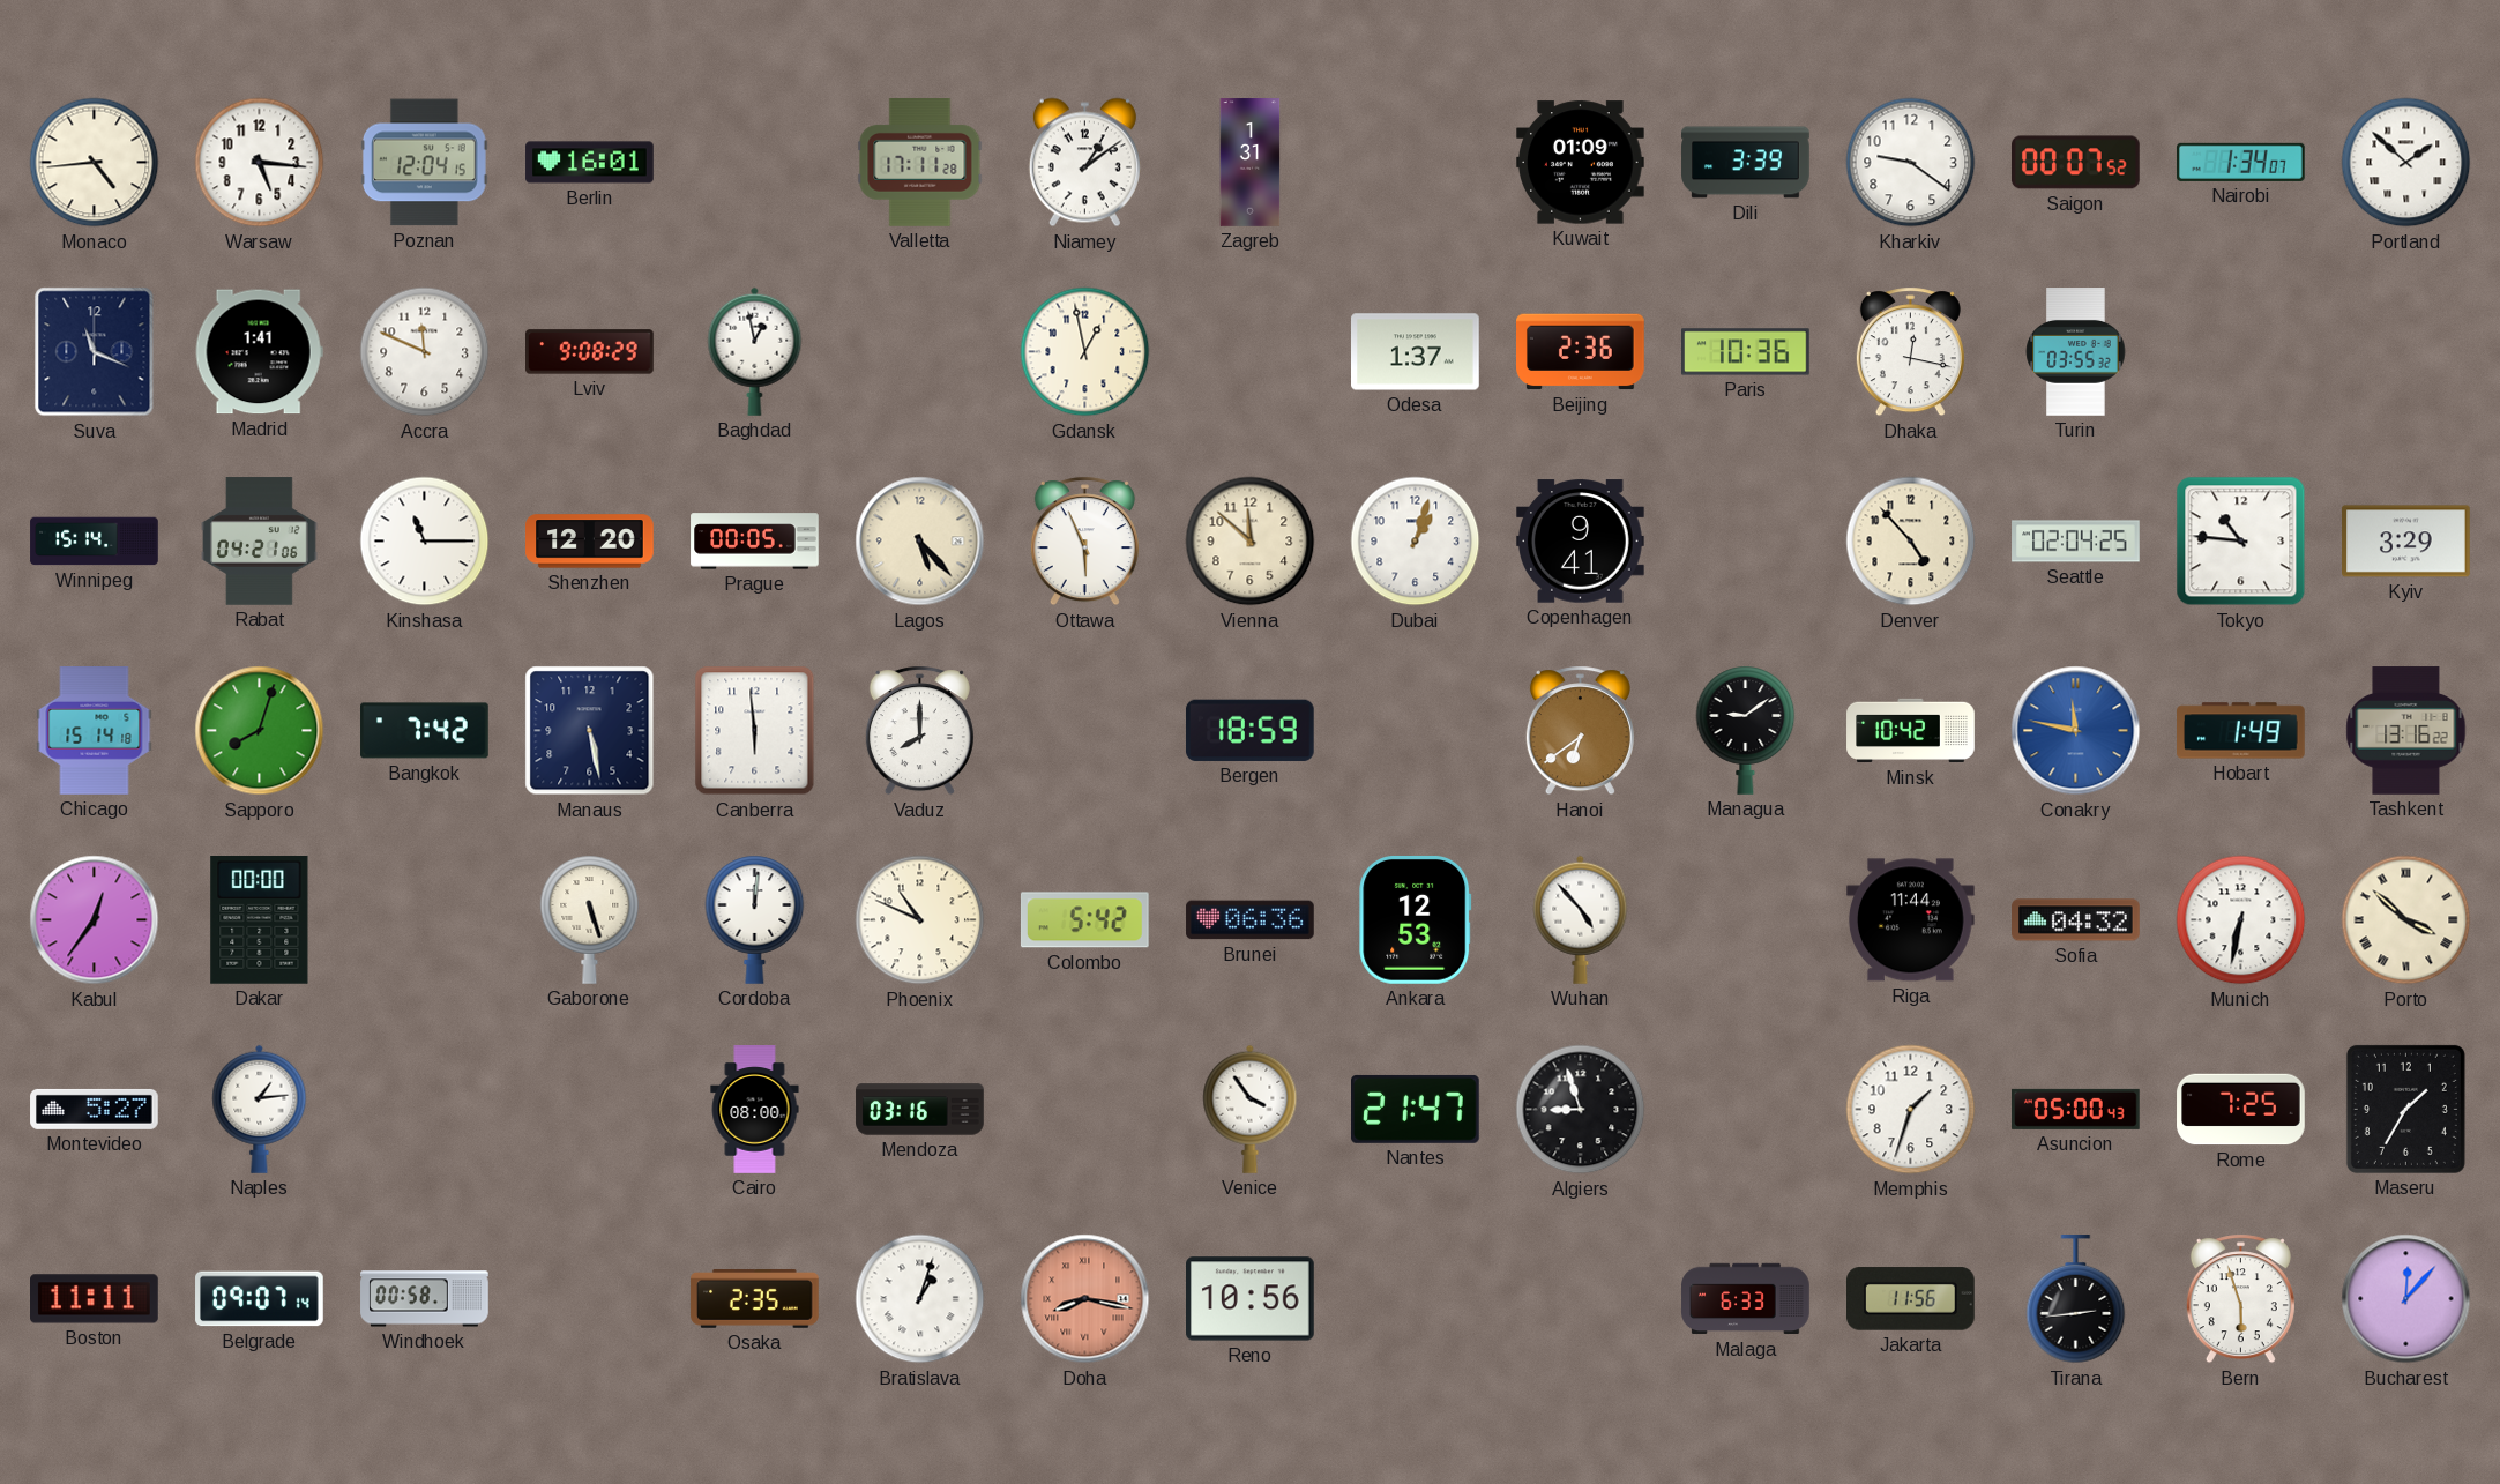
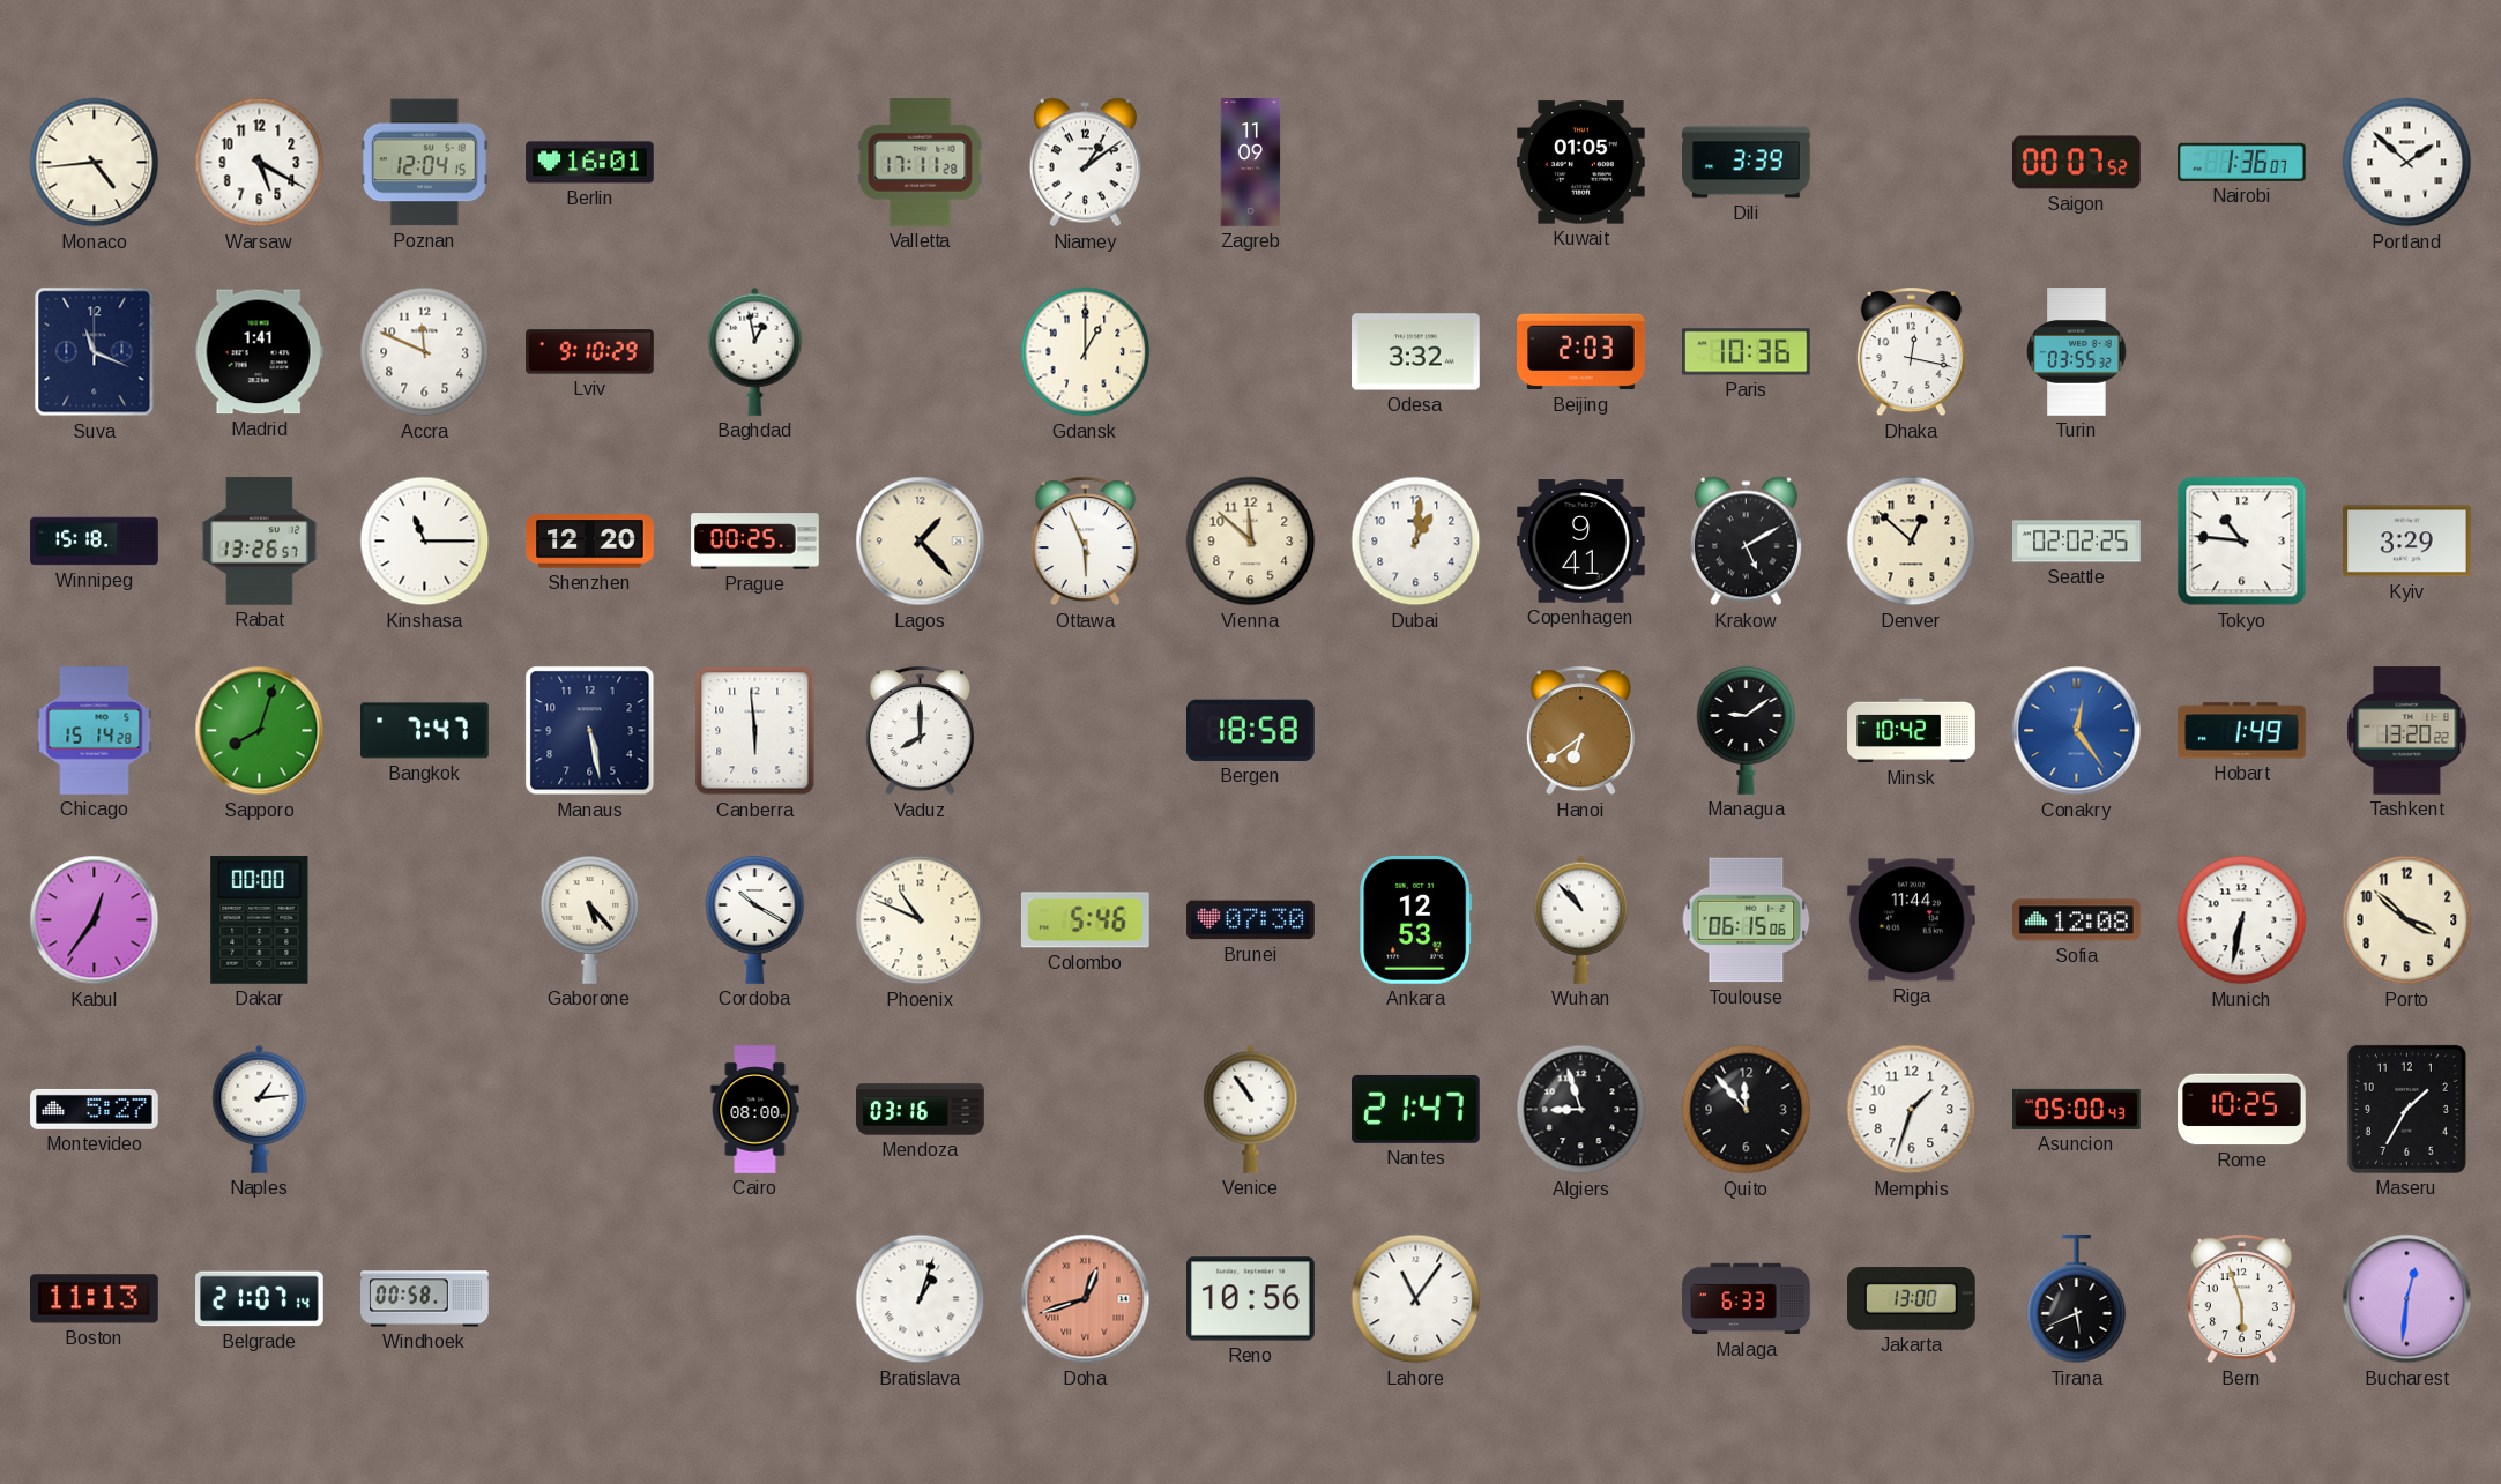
Warsaw: 5:16 -> 5:20 (260, 163)
Zagreb: 1:31 -> 11:09 (1251, 163)
Kuwait: 01:09 -> 01:05 (1581, 163)
Kharkiv: 9:21 -> none (1911, 163)
Nairobi: 1:34 -> 1:36 (2242, 162)
Lviv: 9:08 -> 9:10 (590, 352)
Gdansk: 12:58 -> 1:00 (1086, 352)
Odesa: 1:37 -> 3:32 (1416, 352)
Beijing: 2:36 -> 2:03 (1581, 352)
Winnipeg: 15:14 -> 15:18 (95, 542)
Rabat: 04:21 -> 13:26 (260, 542)
Prague: 00:05 -> 00:25 (755, 542)
Lagos: 5:23 -> 1:23 (921, 542)
Dubai: 1:03 -> 1:01 (1416, 542)
Krakow: none -> 5:10 (1746, 542)
Denver: 4:53 -> 12:52 (1912, 542)
Seattle: 02:04 -> 02:02 (2077, 542)
Chicago: 15:14:18 -> 15:14:28 (95, 731)
Bangkok: 7:42 -> 7:47 (425, 731)
Bergen: 18:59 -> 18:58 (1250, 730)
Conakry: 11:47 -> 12:24 (2077, 731)
Tashkent: 13:16 -> 13:20 (2407, 731)
Gaborone: 5:27 -> 5:23 (590, 919)
Cordoba: 12:01 -> 10:20 (755, 919)
Colombo: 5:42 -> 5:46 (1085, 920)
Brunei: 06:36 -> 07:30 (1251, 920)
Wuhan: 4:53 -> 10:53 (1581, 919)
Toulouse: none -> 06:15 (1747, 920)
Sofia: 04:32 -> 12:08 (2077, 920)
Porto numerals: Roman -> Arabic (2407, 920)
Venice: 3:54 -> 10:54 (1251, 1109)
Quito: none -> 11:53 (1747, 1110)
Rome: 7:25 -> 10:25 (2242, 1110)
Boston: 11:11 -> 11:13 (95, 1299)
Belgrade: 09:07 -> 21:07 (260, 1299)
Osaka: 2:35 -> none (755, 1299)
Doha: 8:17 -> 12:42 (1086, 1299)
Lahore: none -> 11:06 (1416, 1299)
Jakarta: 11:56 -> 13:00 (1912, 1299)
Tirana: 2:44 -> 5:41 (2077, 1299)
Bucharest: 12:07 -> 12:31 (2407, 1299)
